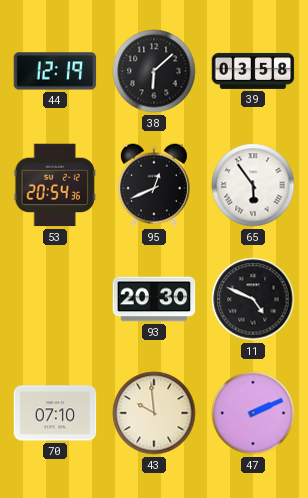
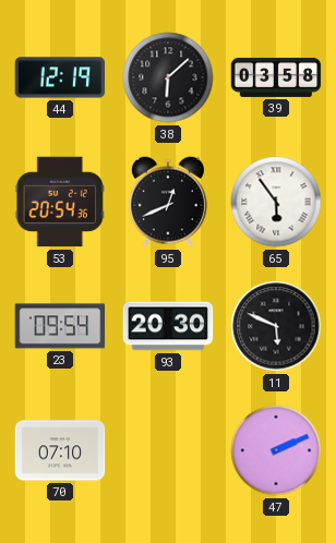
23: none -> 09:54 (60, 326)
11: 4:49 -> 5:49 (276, 326)
43: 9:59 -> none (154, 413)
